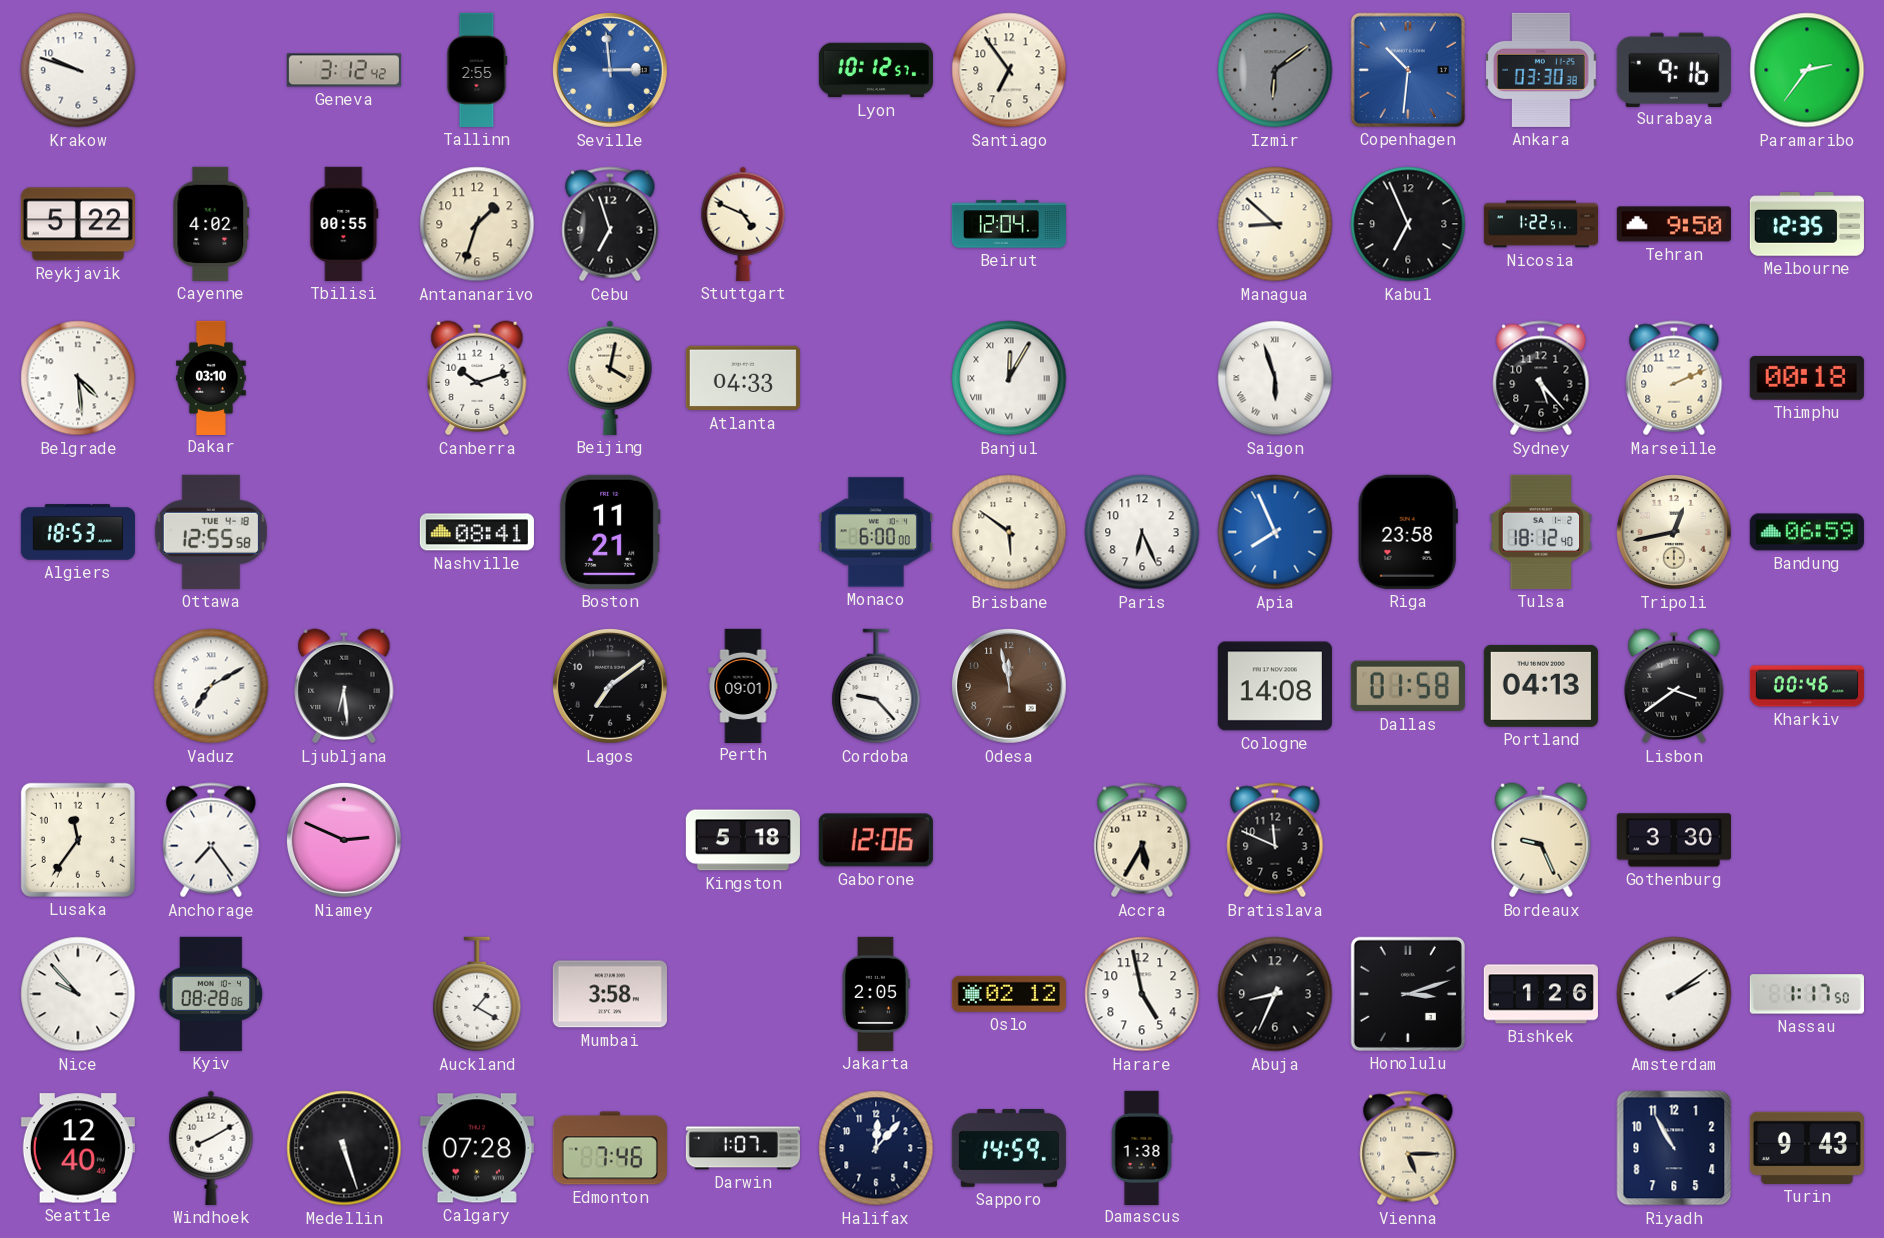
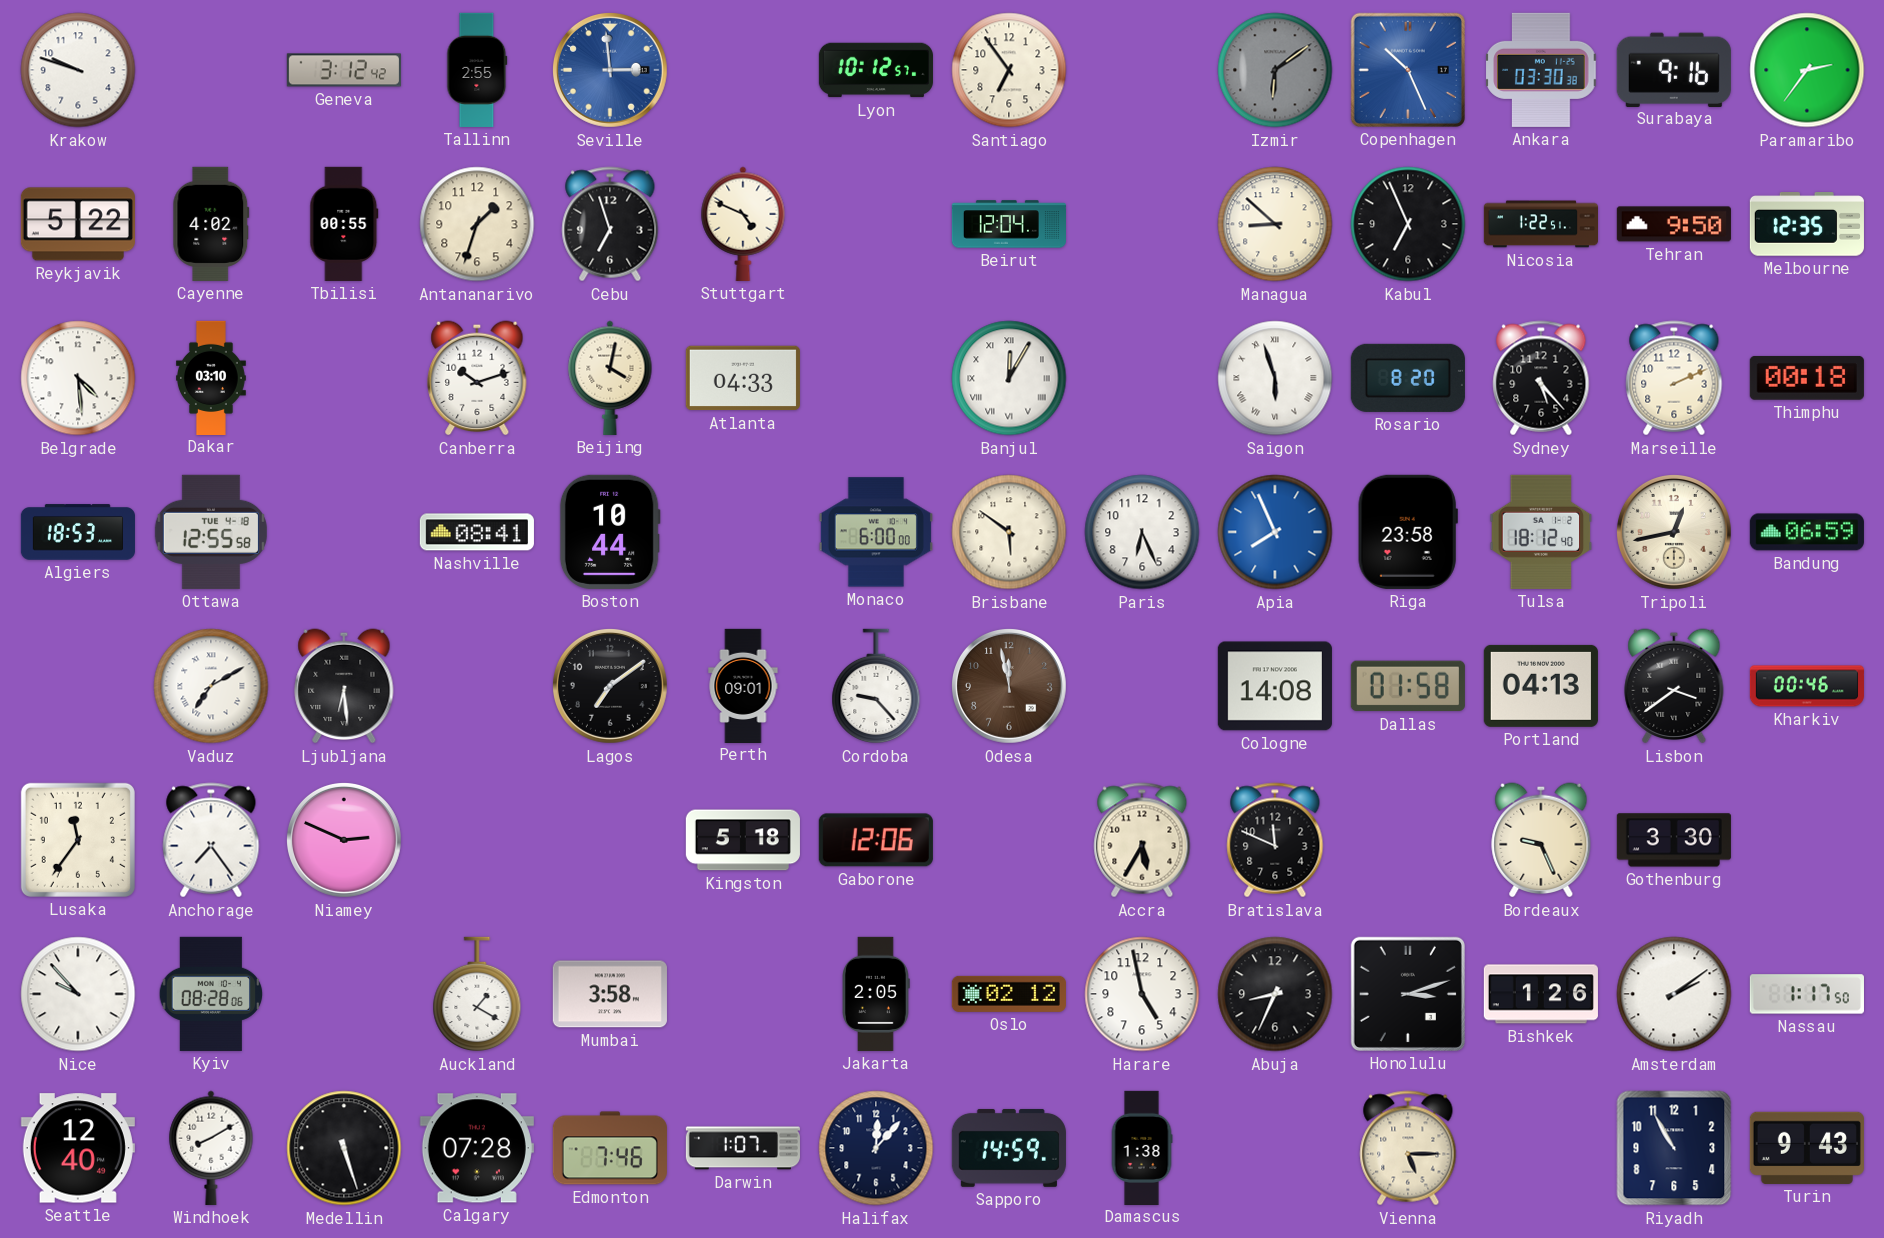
Copenhagen: 10:31 -> 10:26 (1408, 70)
Rosario: none -> 8:20 (1408, 378)
Boston: 11:21 -> 10:44 (610, 532)
